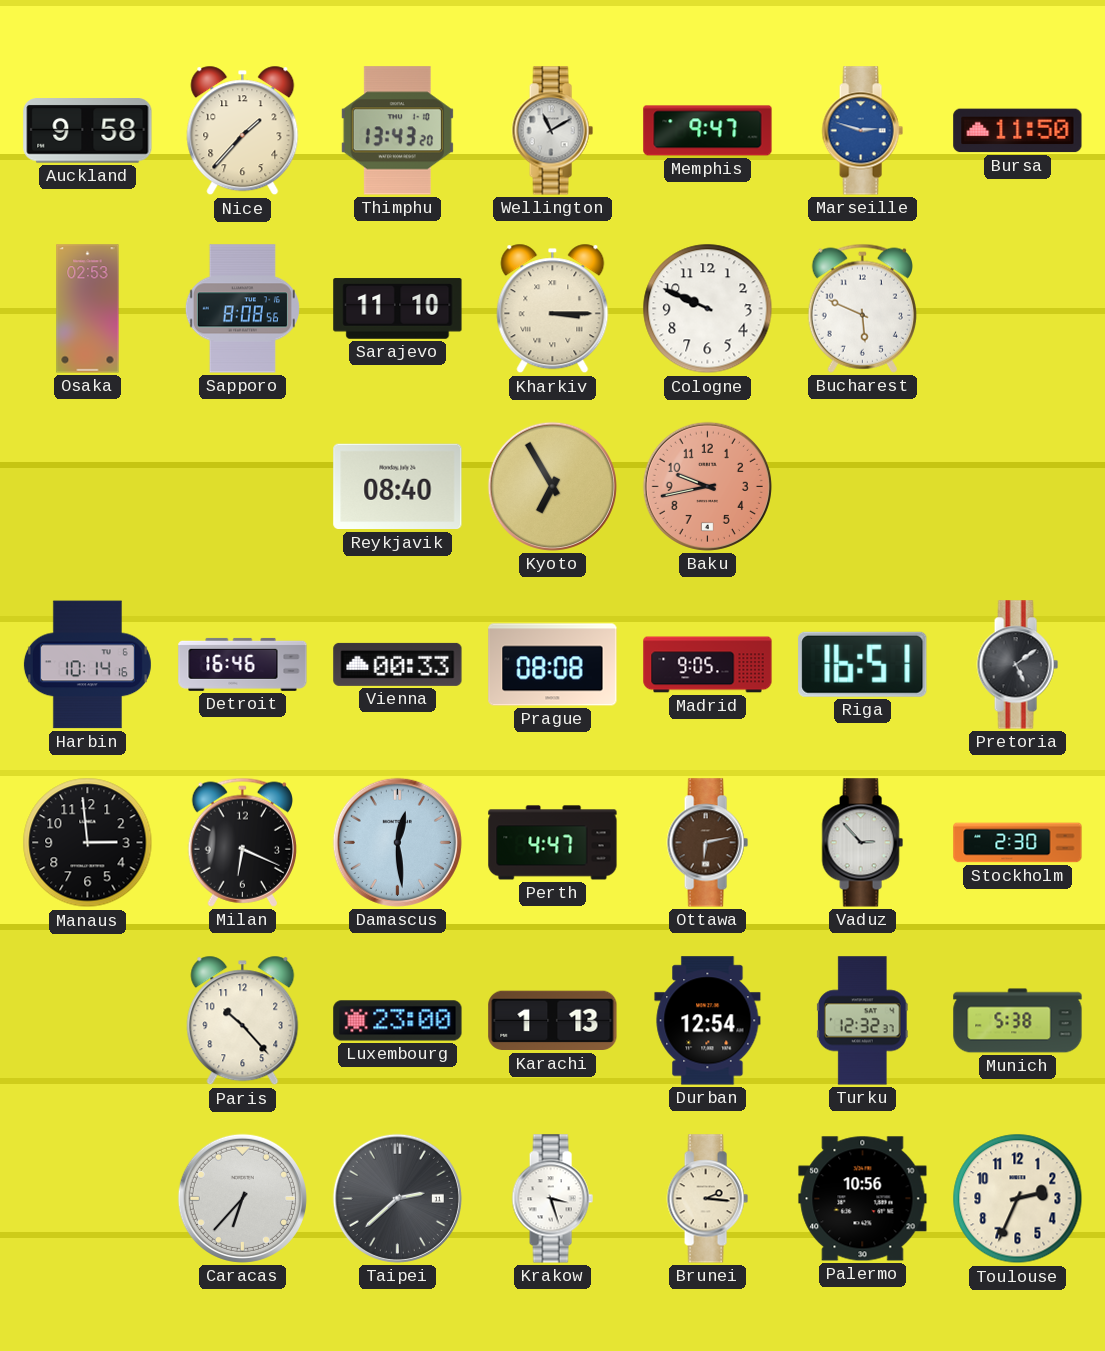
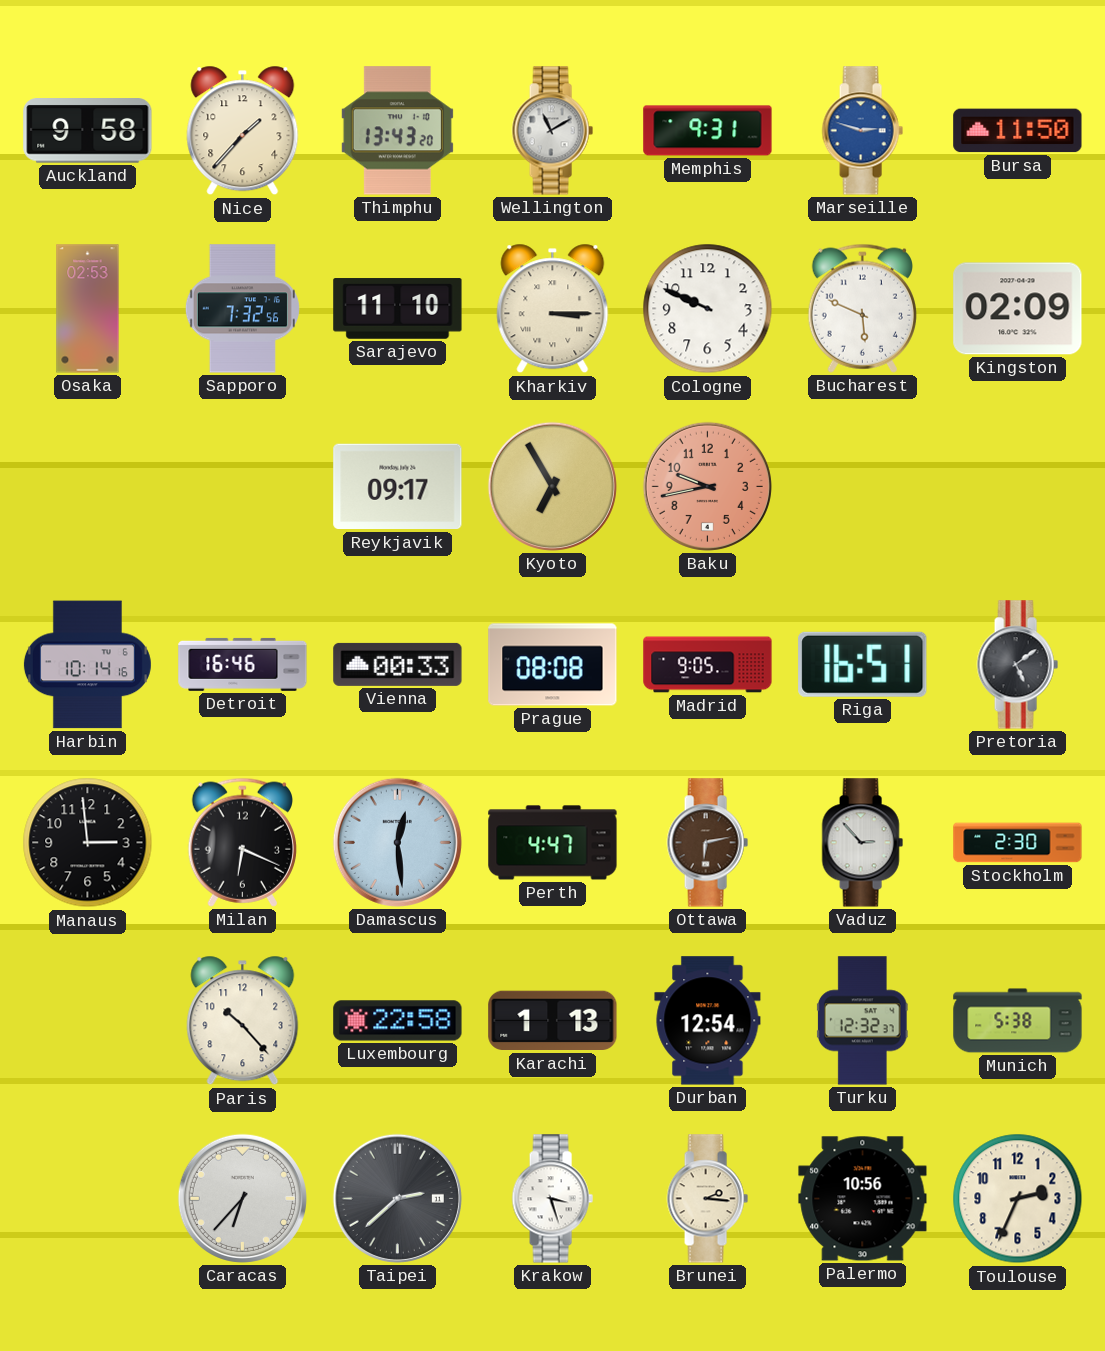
Memphis: 9:47 -> 9:31 (708, 131)
Sapporo: 8:08 -> 7:32 (242, 309)
Kingston: none -> 02:09 (1018, 309)
Reykjavik: 08:40 -> 09:17 (398, 487)
Luxembourg: 23:00 -> 22:58 (398, 1021)
